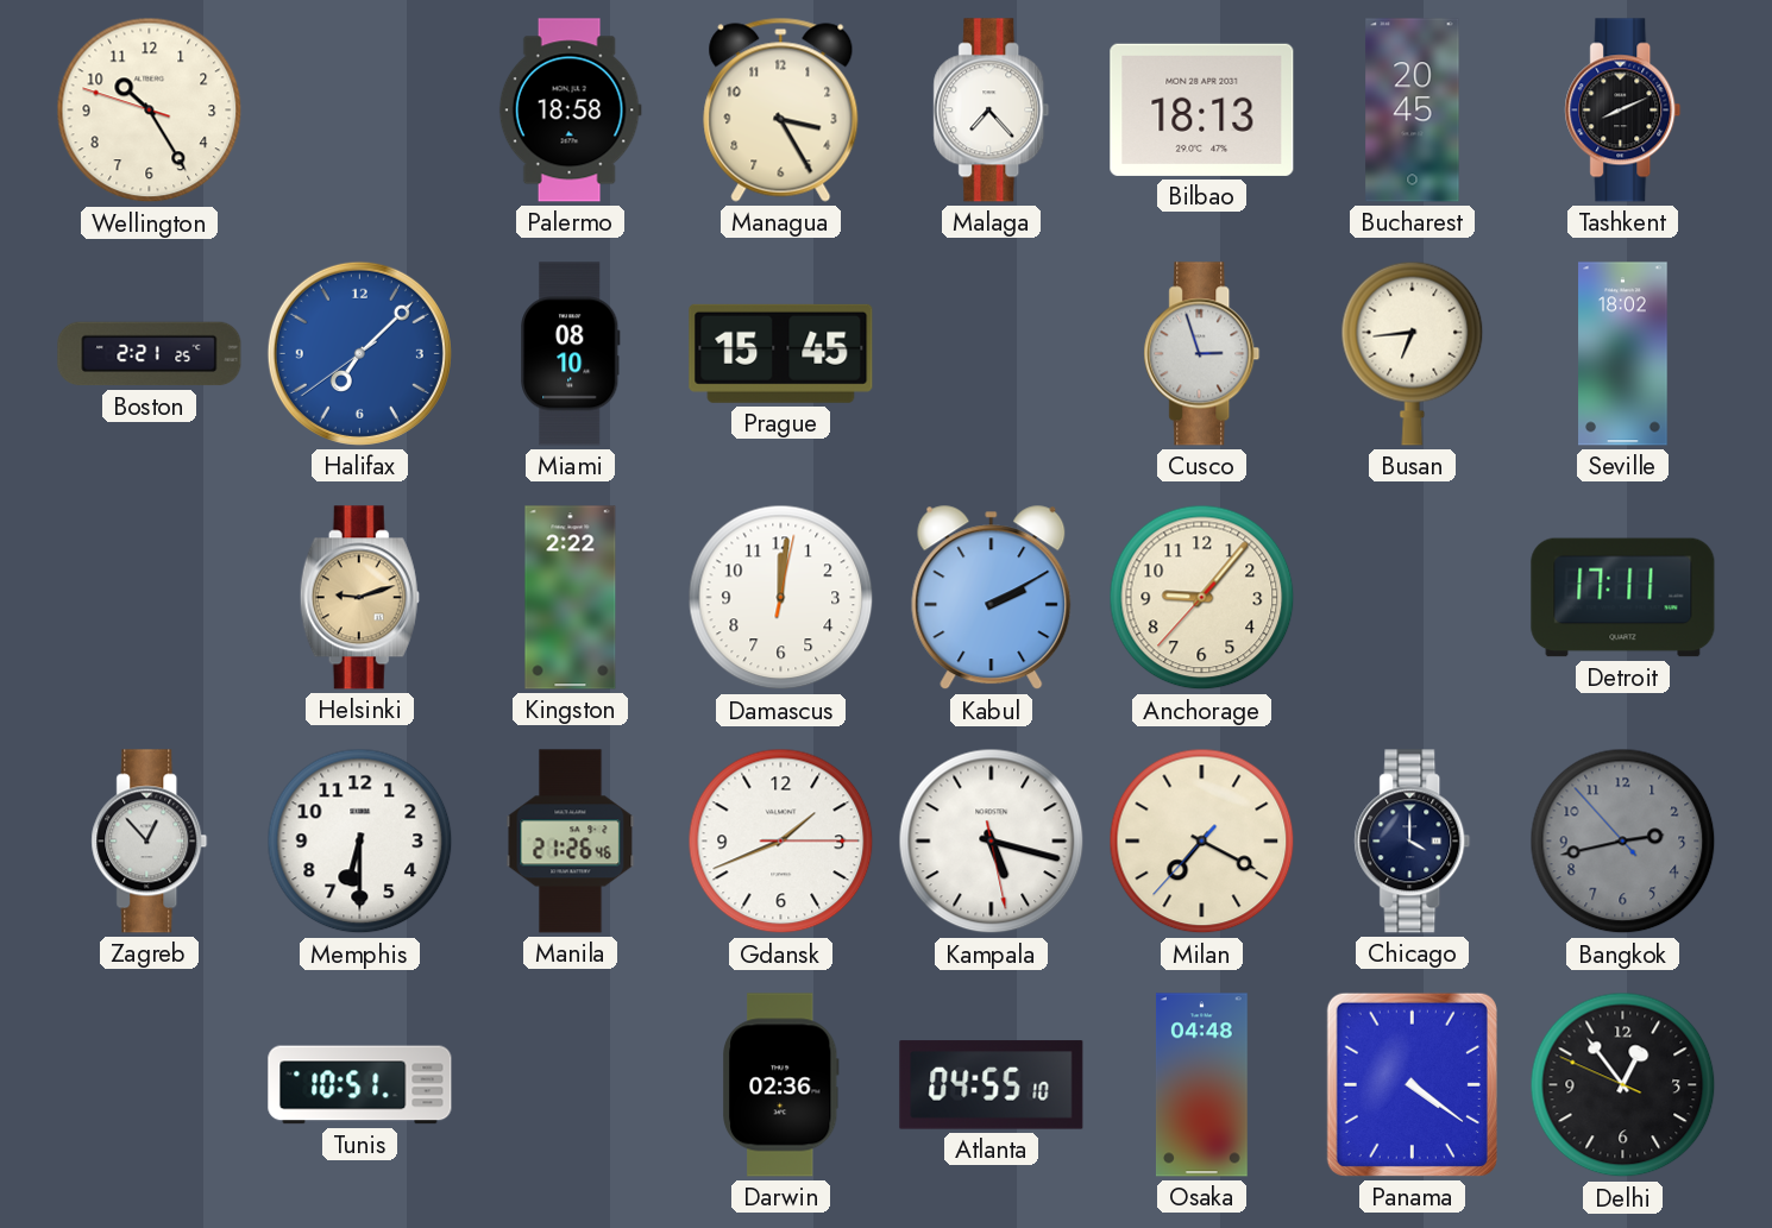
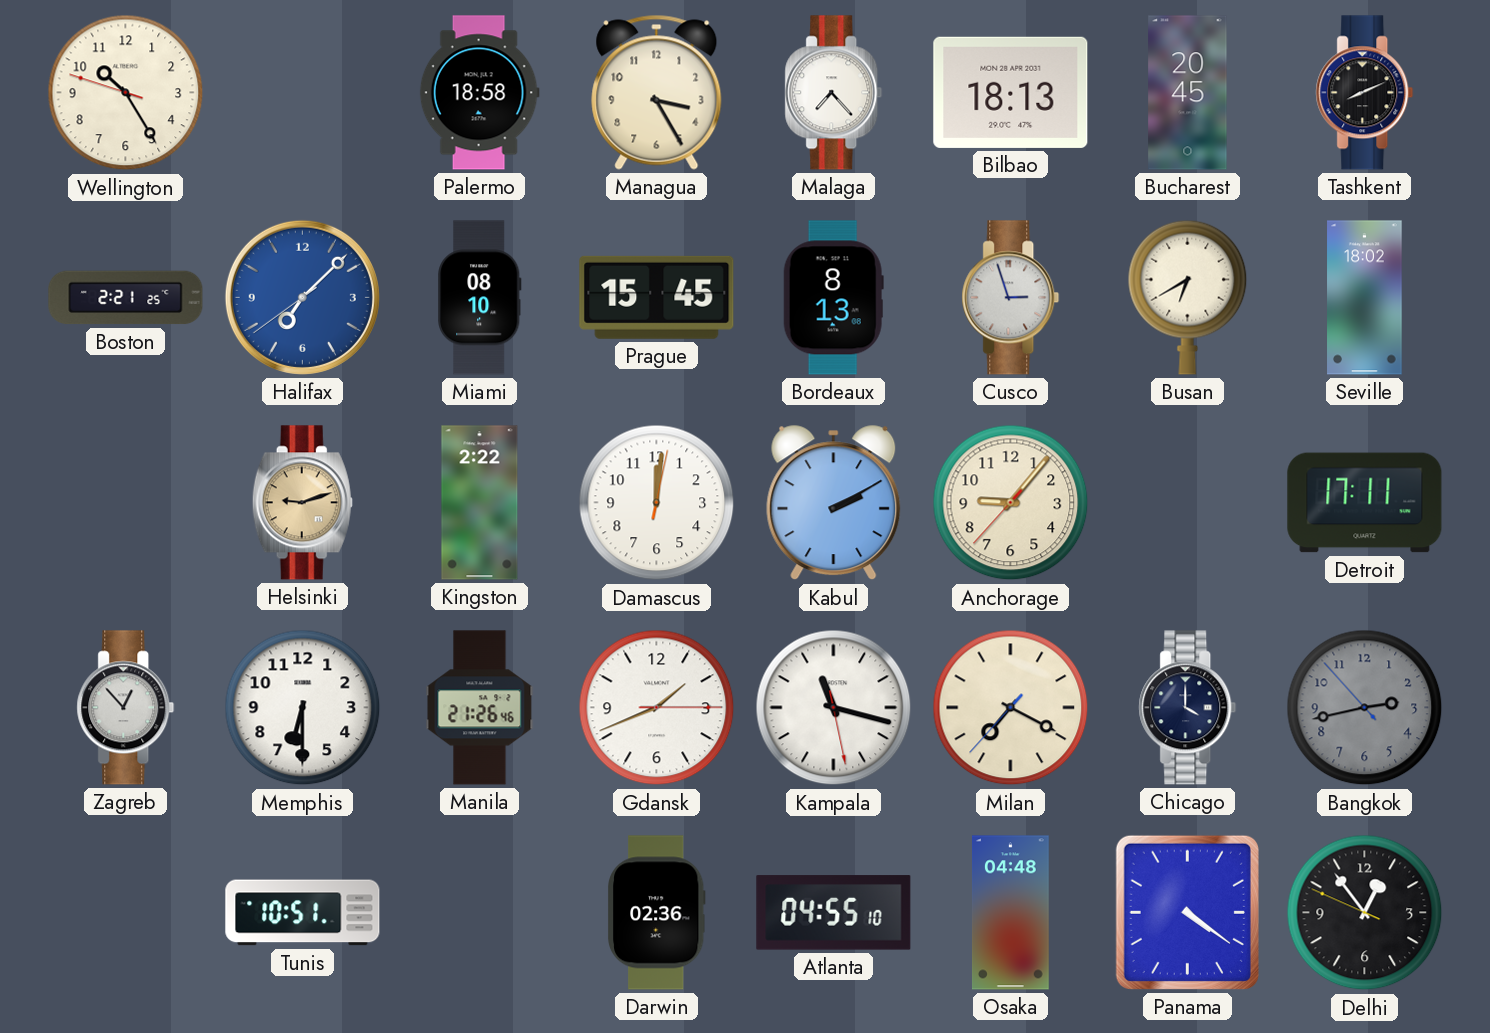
Bordeaux: none -> 8:13 (833, 298)
Busan: 6:44 -> 6:40 (1188, 297)
Kampala: 5:17 -> 11:17 (834, 708)
